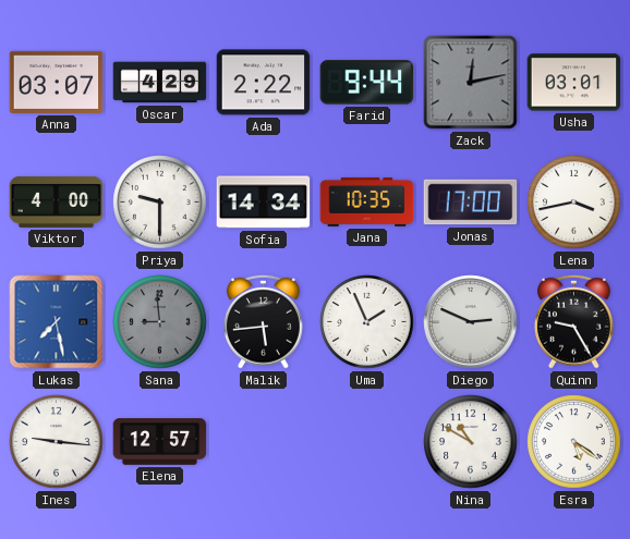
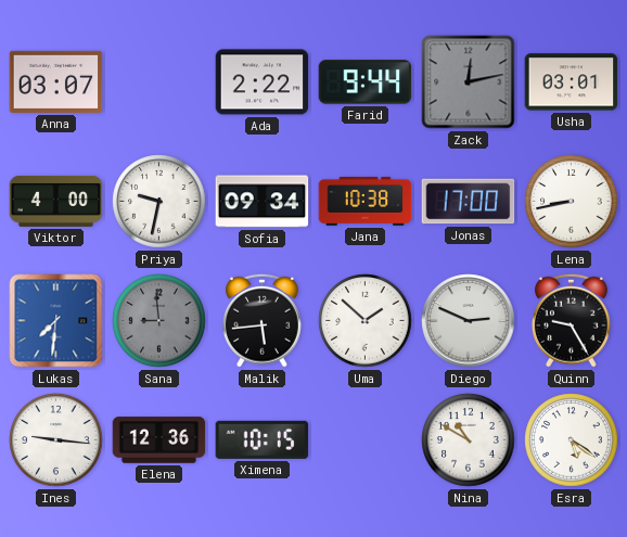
Oscar: 4:29 -> none (160, 83)
Priya: 9:30 -> 9:32 (159, 202)
Sofia: 14:34 -> 09:34 (263, 202)
Jana: 10:35 -> 10:38 (366, 201)
Lena: 3:43 -> 8:43 (572, 202)
Lukas: 7:28 -> 7:31 (56, 321)
Uma: 1:56 -> 1:52 (366, 321)
Elena: 12:57 -> 12:36 (159, 440)
Ximena: none -> 10:15 (263, 439)
